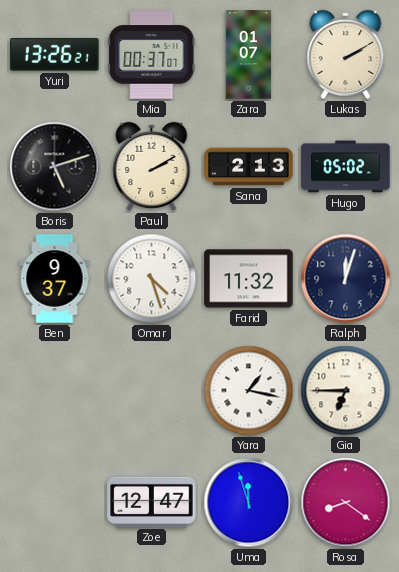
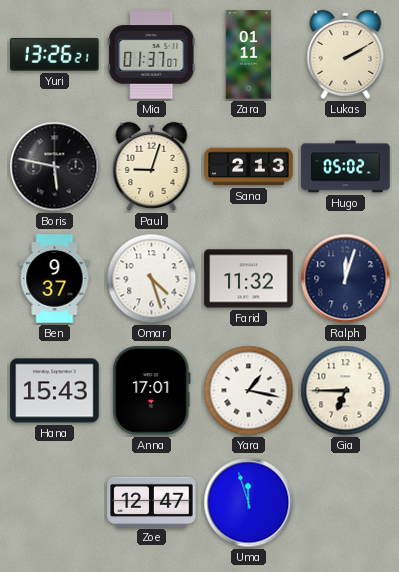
Mia: 00:37 -> 01:37 (152, 55)
Zara: 01:07 -> 01:11 (249, 55)
Boris: 5:12 -> 5:47 (55, 167)
Paul: 2:10 -> 9:03 (152, 166)
Hana: none -> 15:43 (55, 391)
Anna: none -> 17:01 (152, 391)
Rosa: 8:21 -> none (346, 503)
